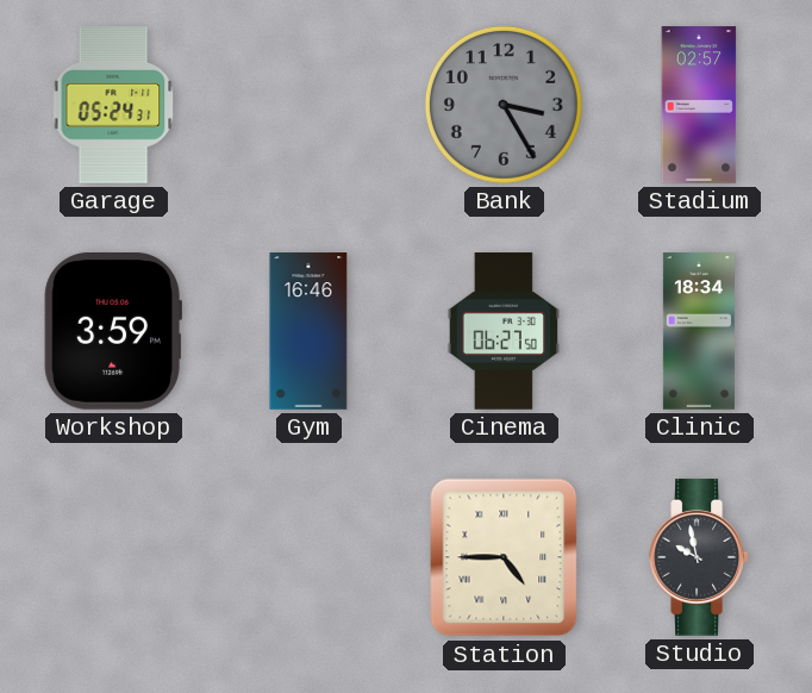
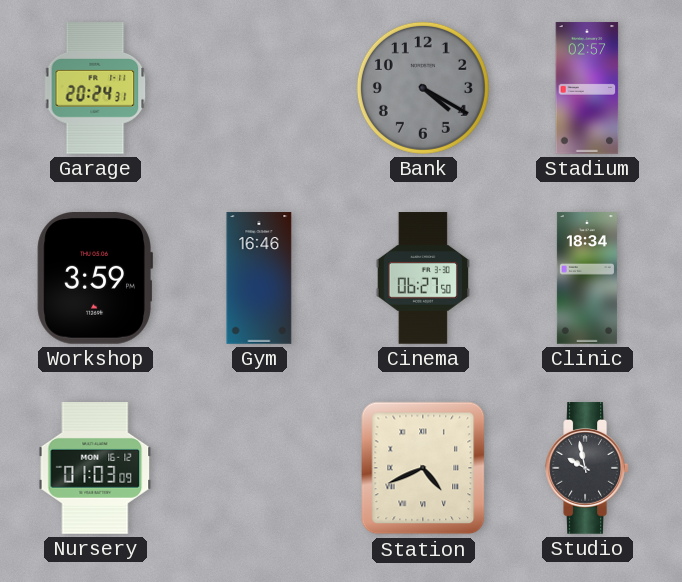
Garage: 05:24 -> 20:24 (95, 89)
Bank: 3:25 -> 4:20 (423, 88)
Nursery: none -> 01:03 (95, 468)
Station: 4:45 -> 4:41 (423, 468)
